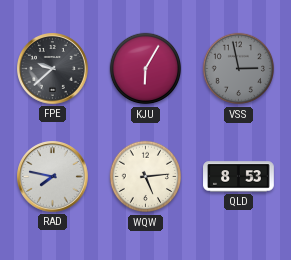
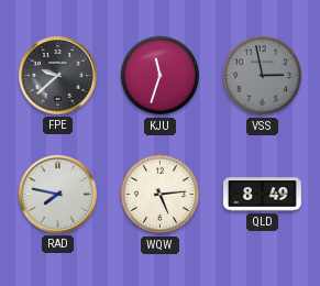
KJU: 6:05 -> 11:33 (161, 76)
QLD: 8:53 -> 8:49 (263, 195)
